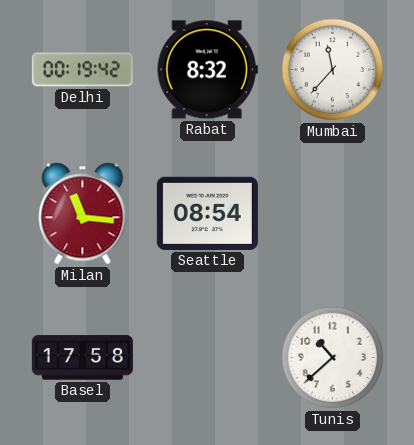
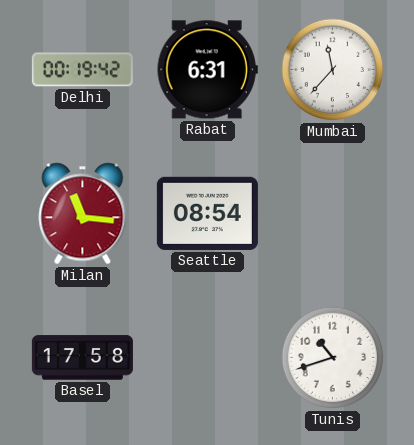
Rabat: 8:32 -> 6:31 (207, 70)
Tunis: 10:38 -> 10:42 (333, 358)
